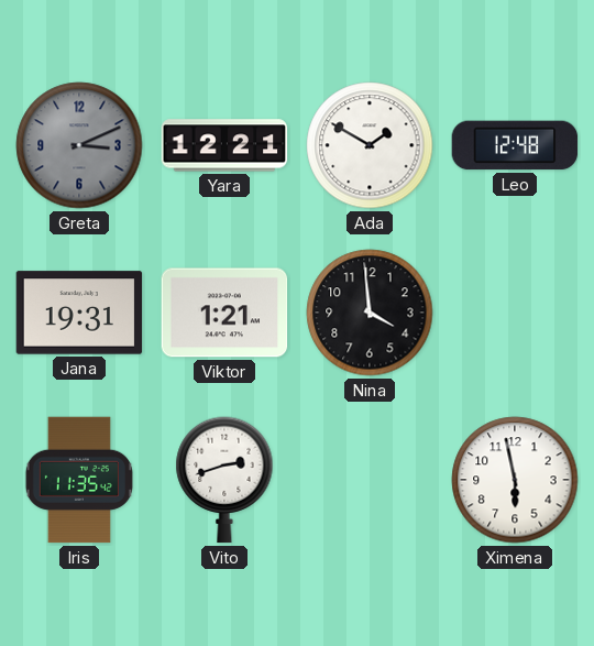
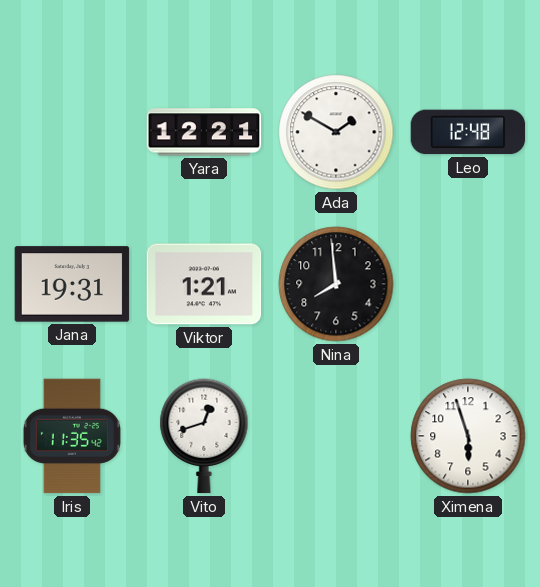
Greta: 3:11 -> none (79, 145)
Nina: 3:59 -> 7:59 (336, 284)
Vito: 2:42 -> 12:42 (204, 436)
Ximena: 5:58 -> 5:57 (468, 436)
